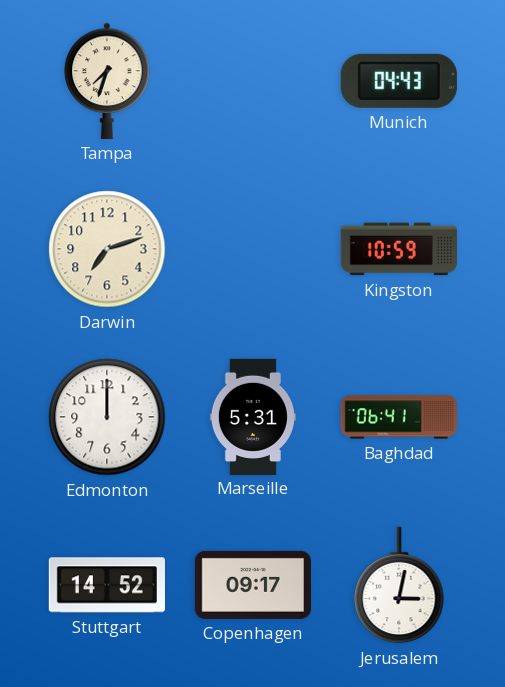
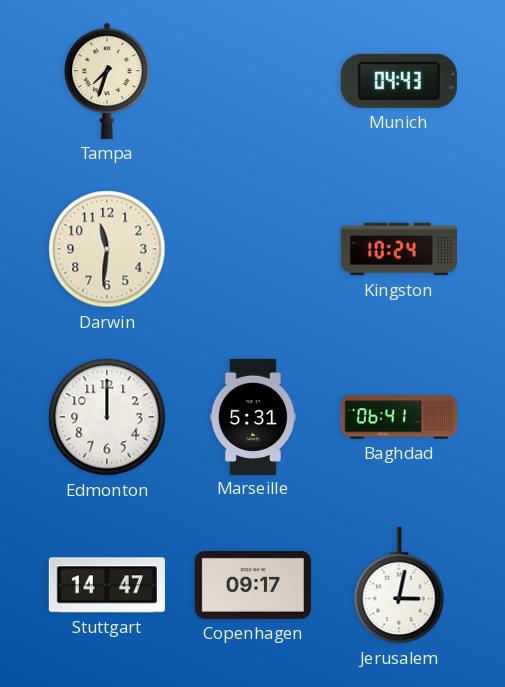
Darwin: 7:12 -> 11:31 (107, 249)
Kingston: 10:59 -> 10:24 (398, 249)
Stuttgart: 14:52 -> 14:47 (107, 585)
